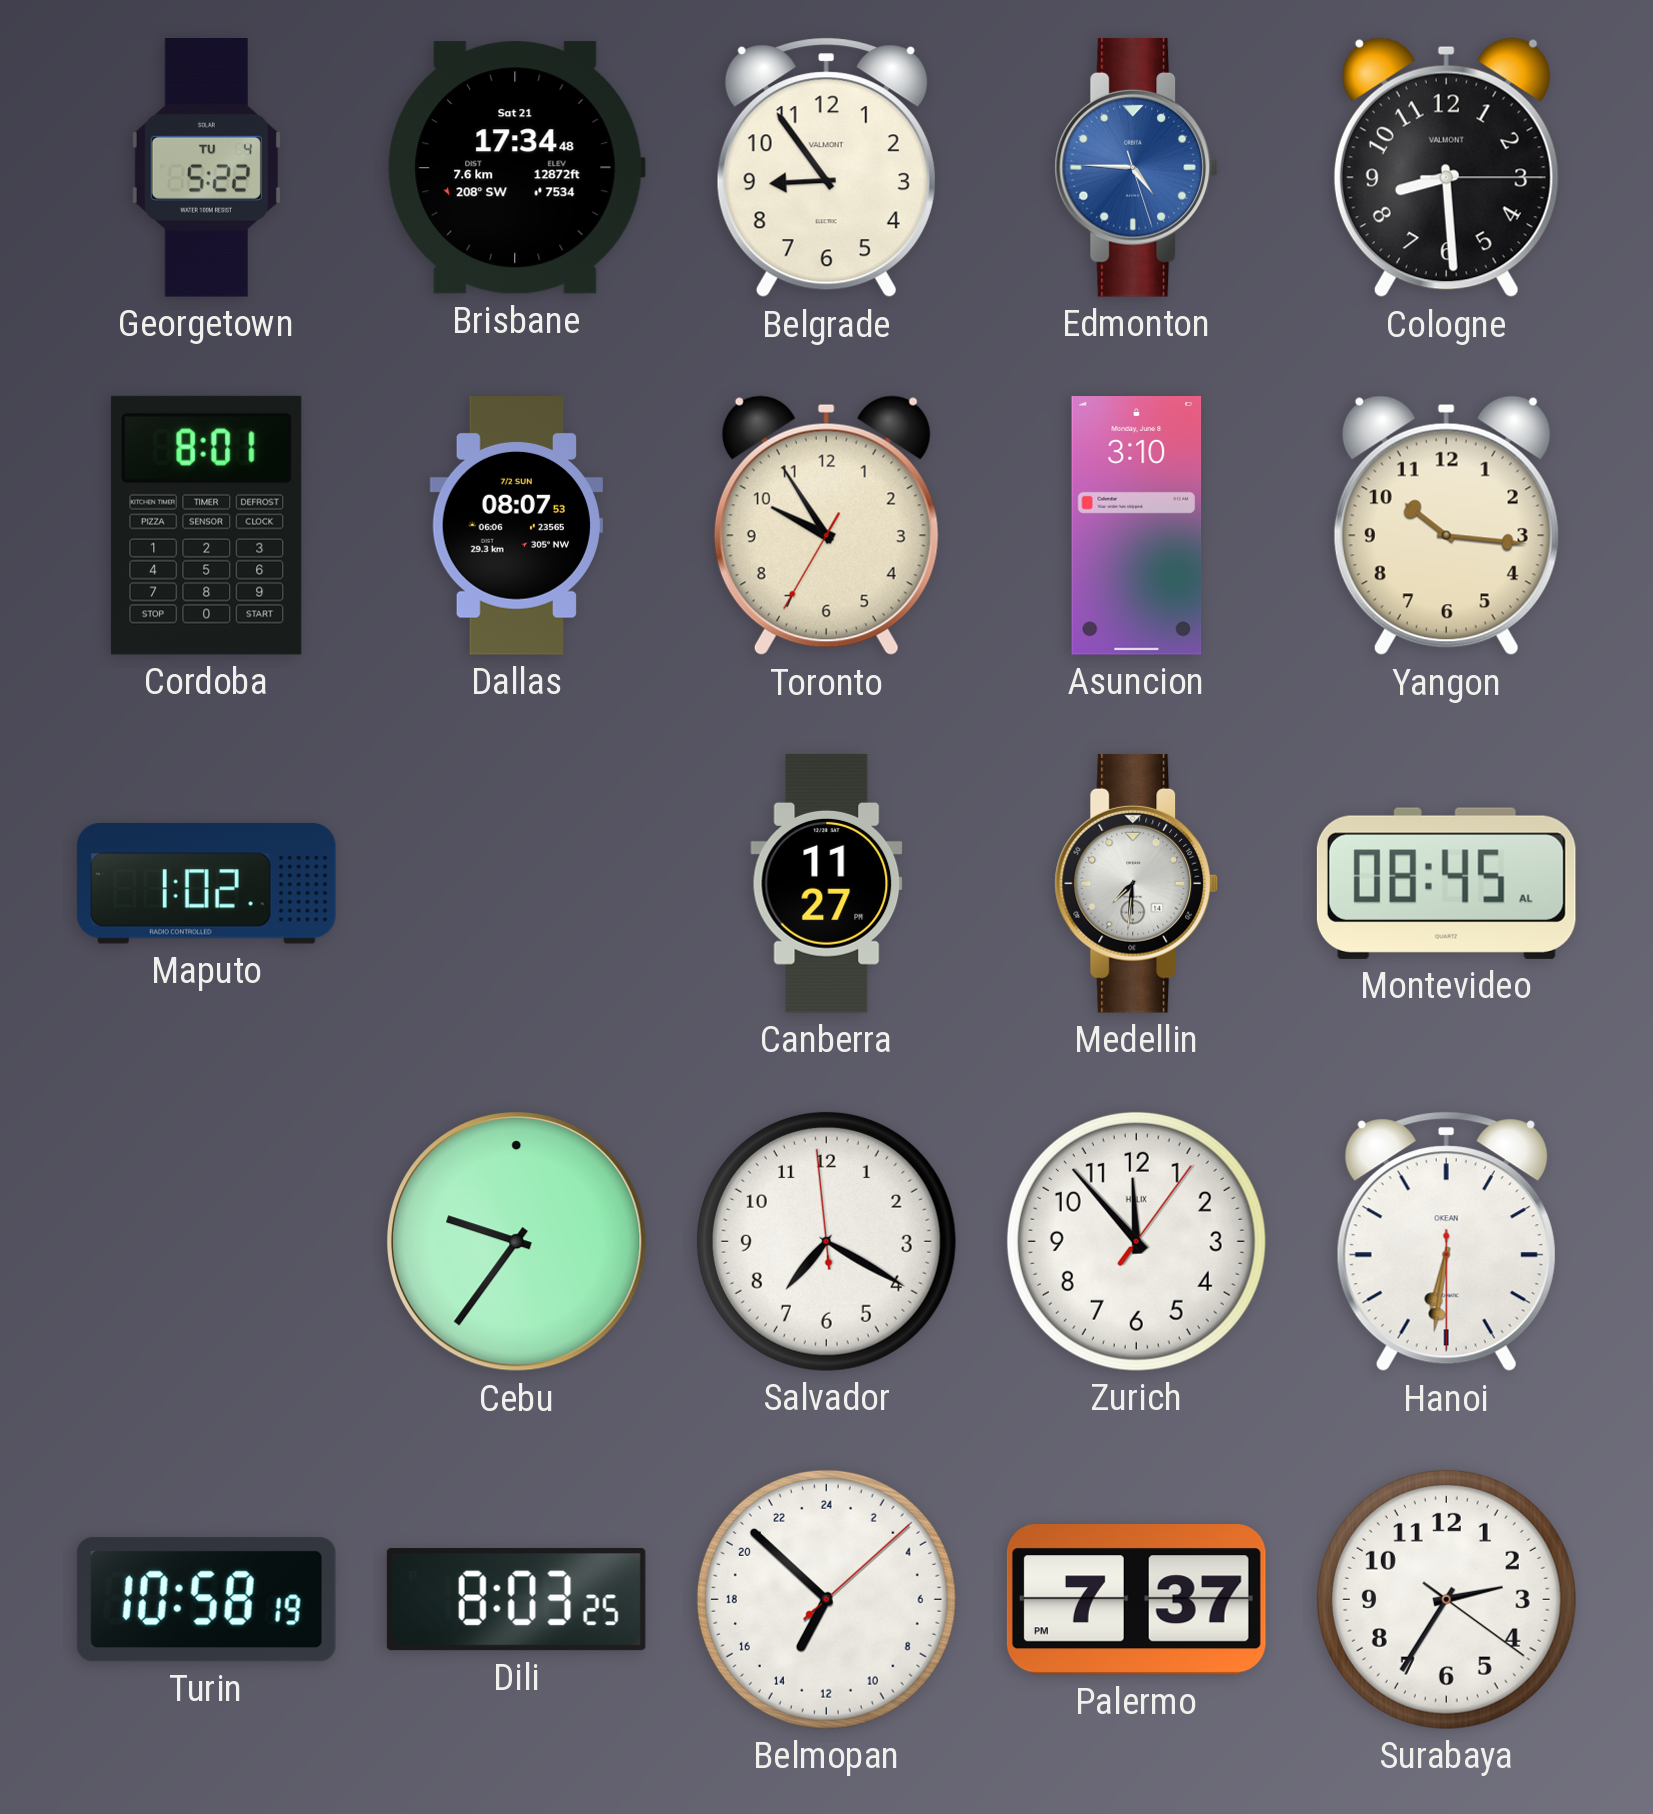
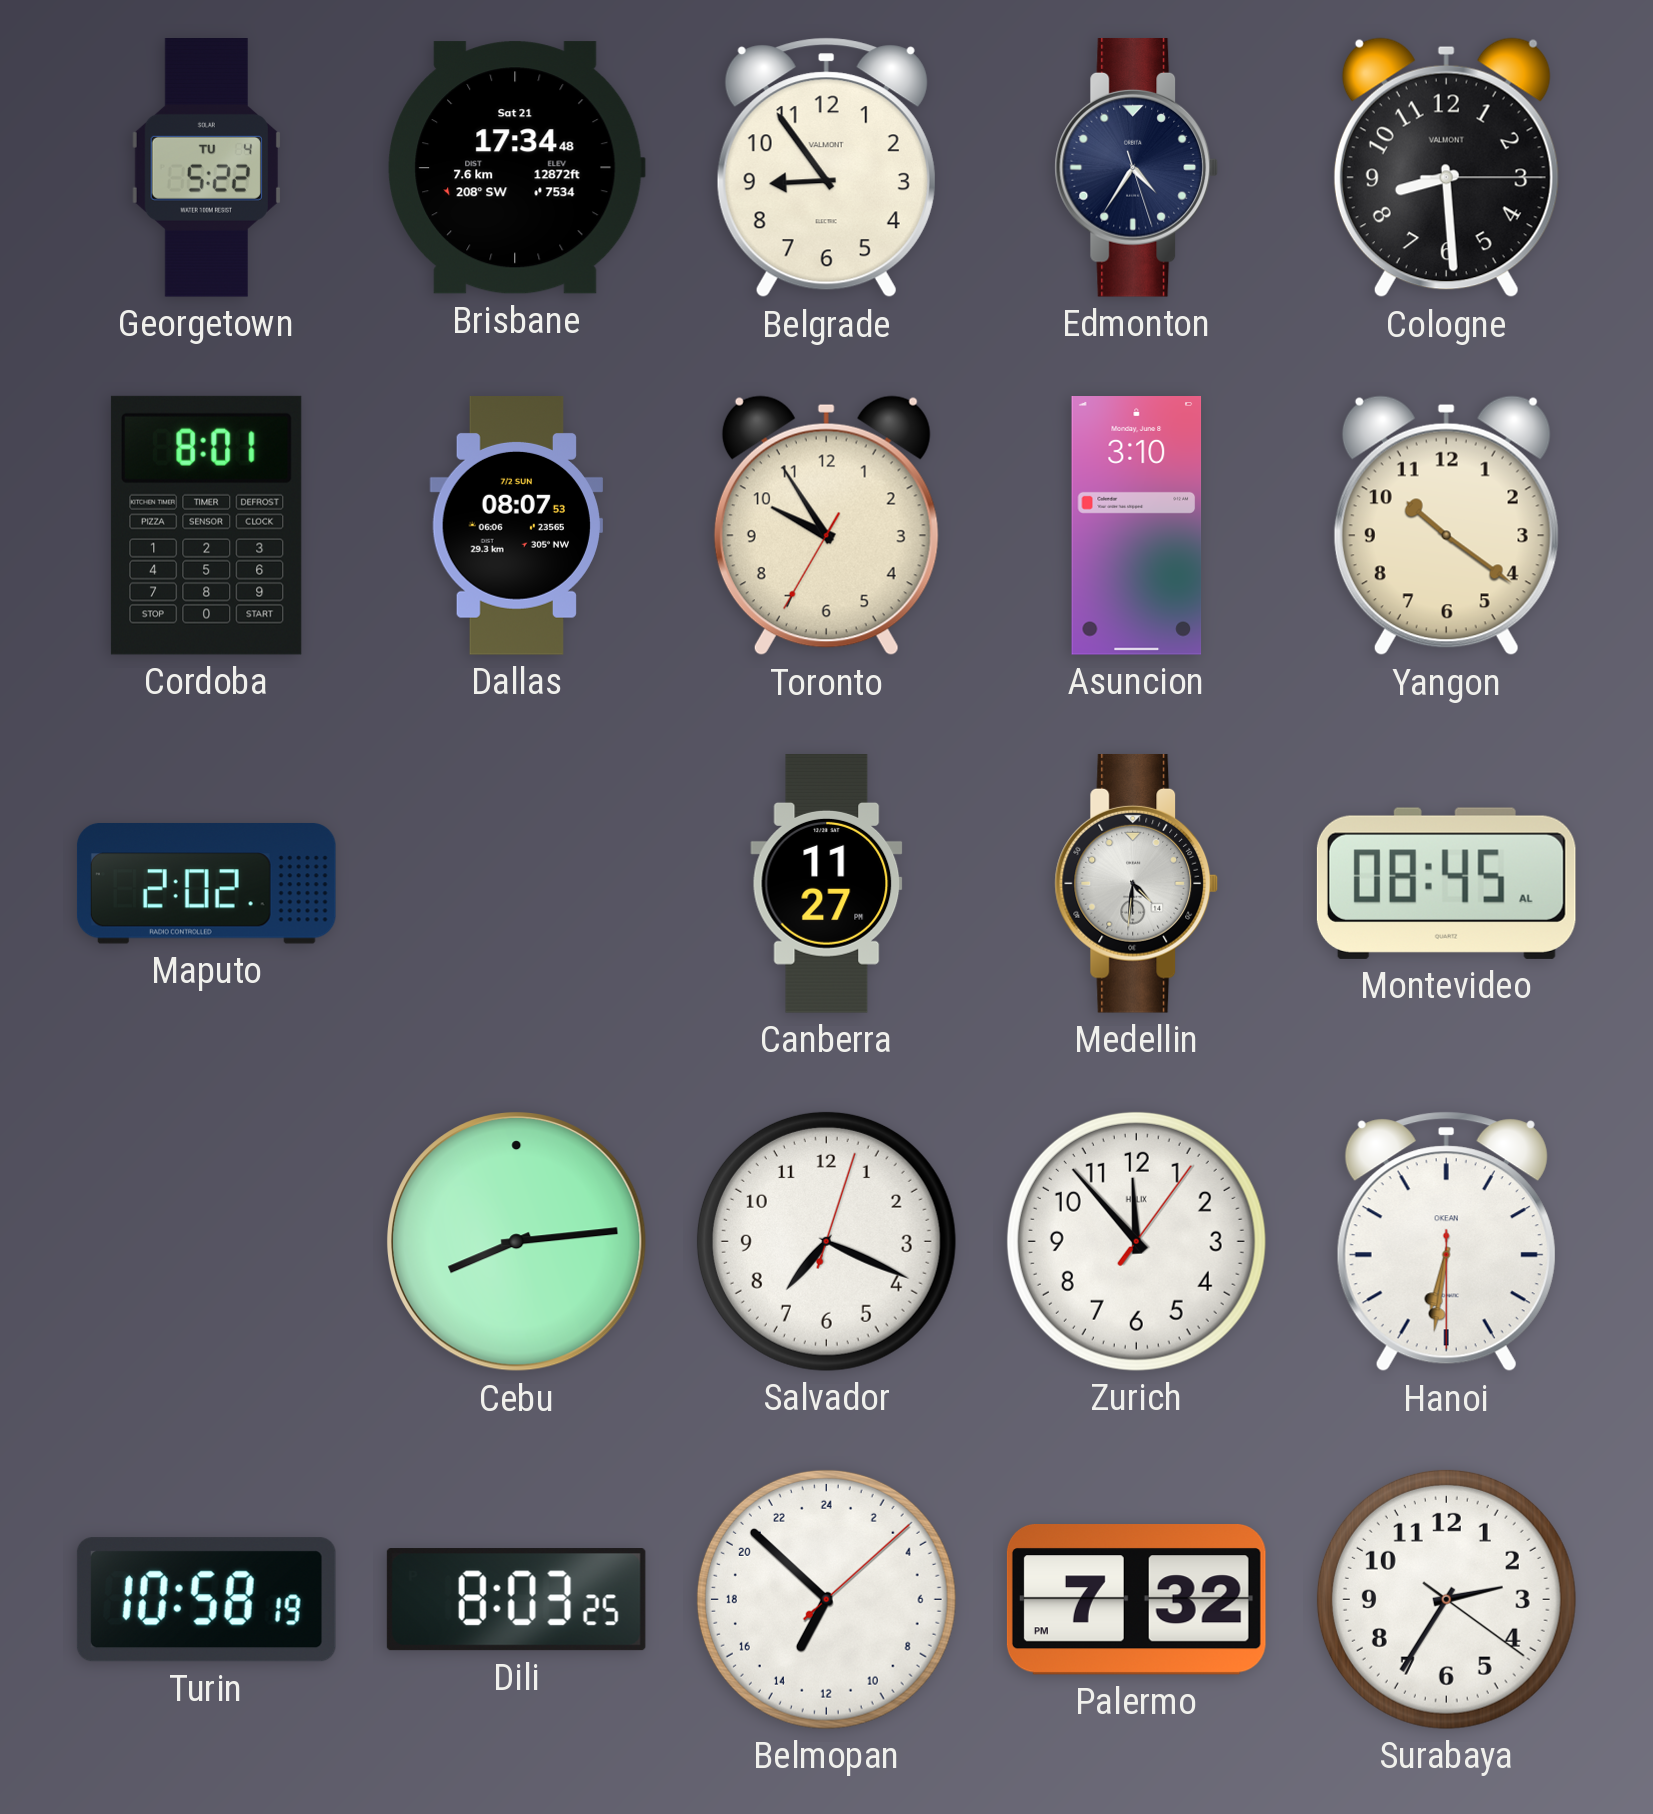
Edmonton: 4:45 -> 4:35 (1137, 167)
Edmonton dial: blue -> navy (1137, 167)
Yangon: 10:16 -> 10:21 (1446, 526)
Maputo: 1:02 -> 2:02 (206, 883)
Medellin: 7:31 -> 4:31 (1137, 883)
Cebu: 9:36 -> 8:14 (517, 1242)
Salvador: 7:19:59 -> 7:19:03 (826, 1241)
Palermo: 7:37 -> 7:32 (1136, 1600)
